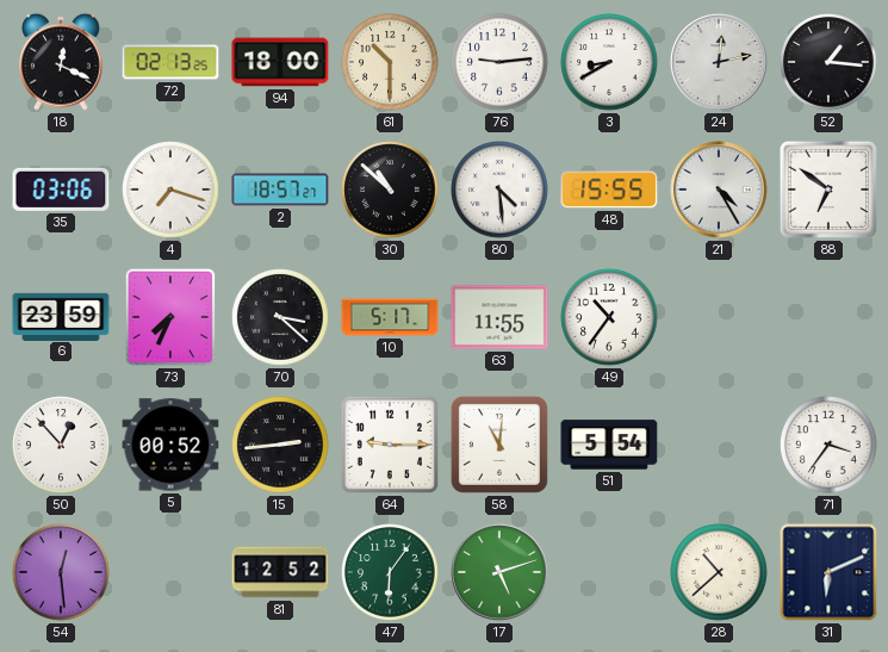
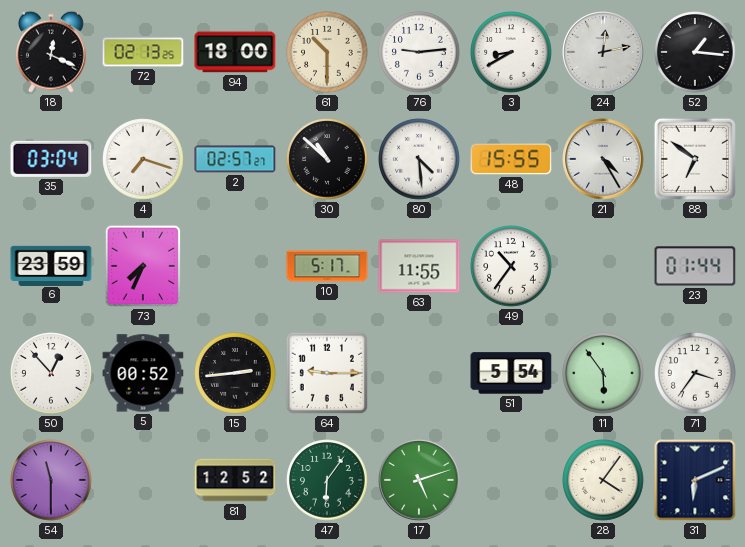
35: 03:06 -> 03:04 (51, 159)
2: 18:57 -> 02:57 (235, 159)
70: 3:22 -> none (280, 317)
23: none -> 01:44 (695, 266)
58: 11:01 -> none (499, 445)
11: none -> 5:54 (603, 373)
54: 12:29 -> 11:30 (51, 480)
28: 10:38 -> 4:06 (603, 480)
